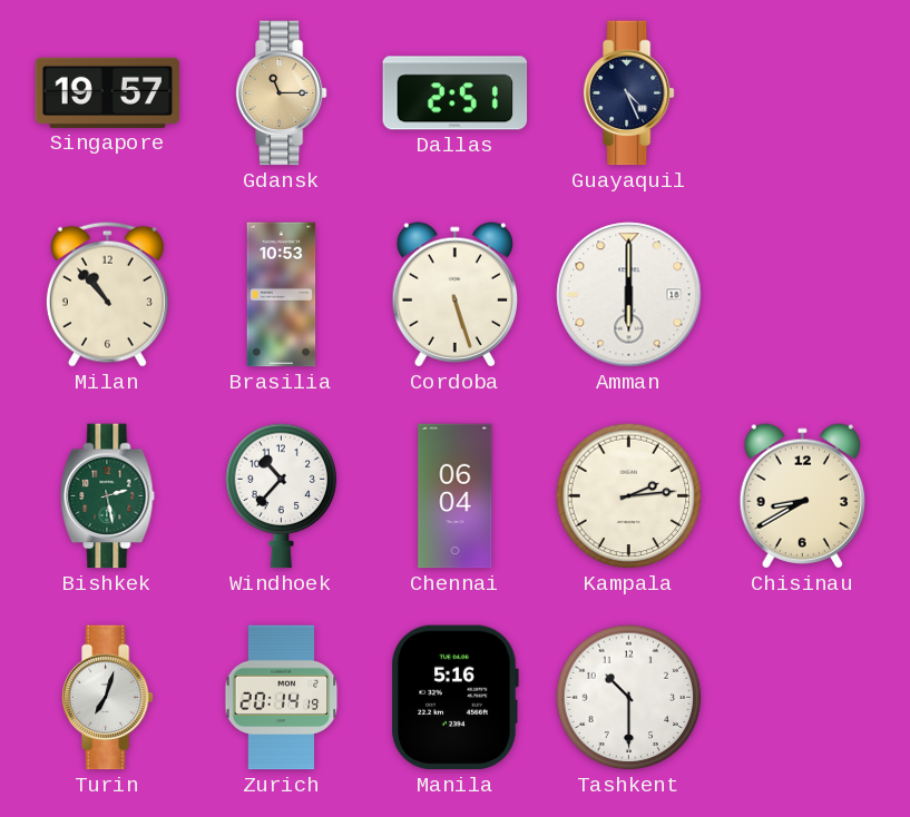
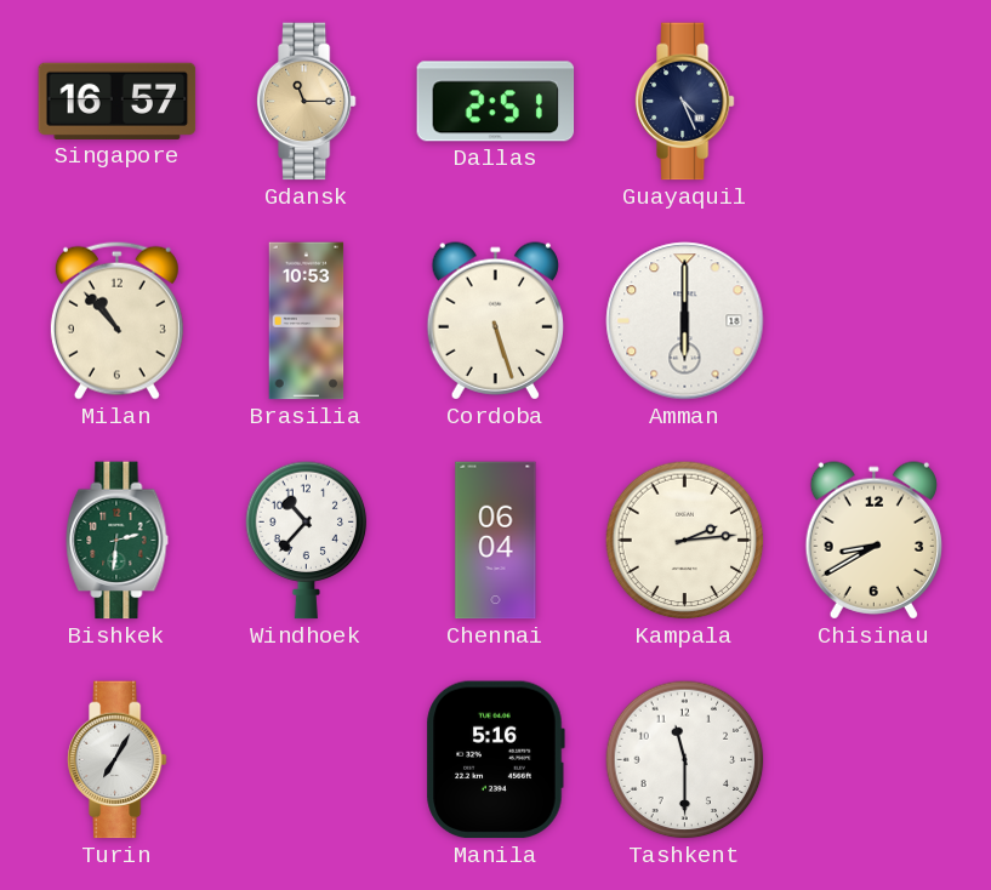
Singapore: 19:57 -> 16:57 (118, 101)
Bishkek: 2:28 -> 2:31 (118, 541)
Turin: 7:03 -> 7:05 (116, 760)
Zurich: 20:14 -> none (282, 698)
Tashkent: 10:30 -> 11:30 (685, 760)
